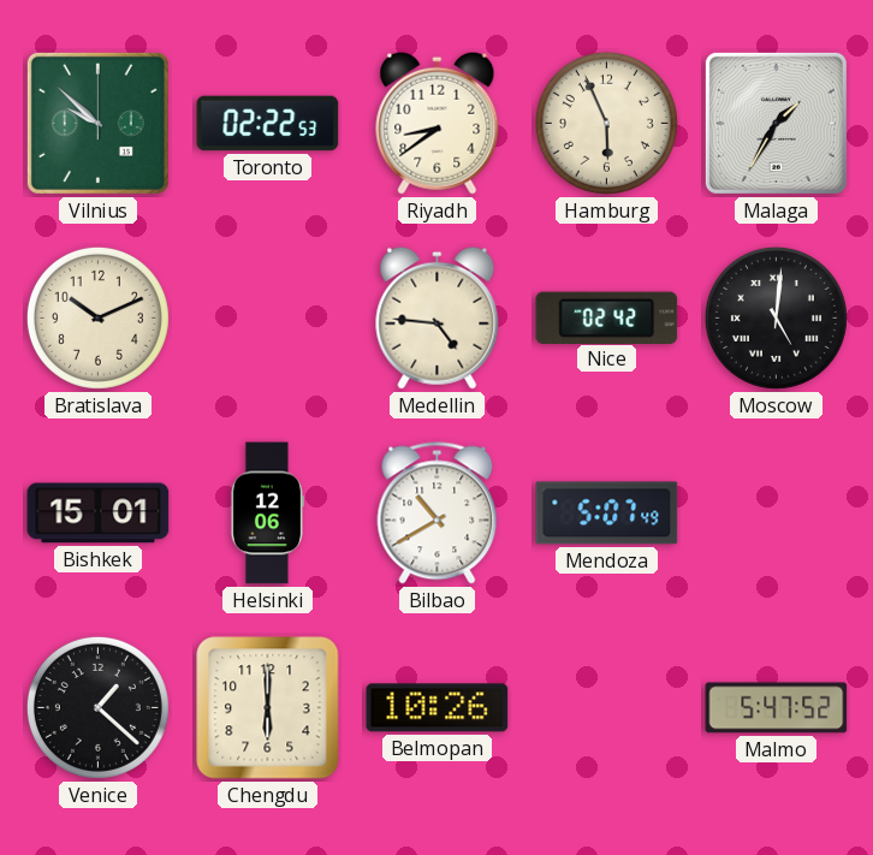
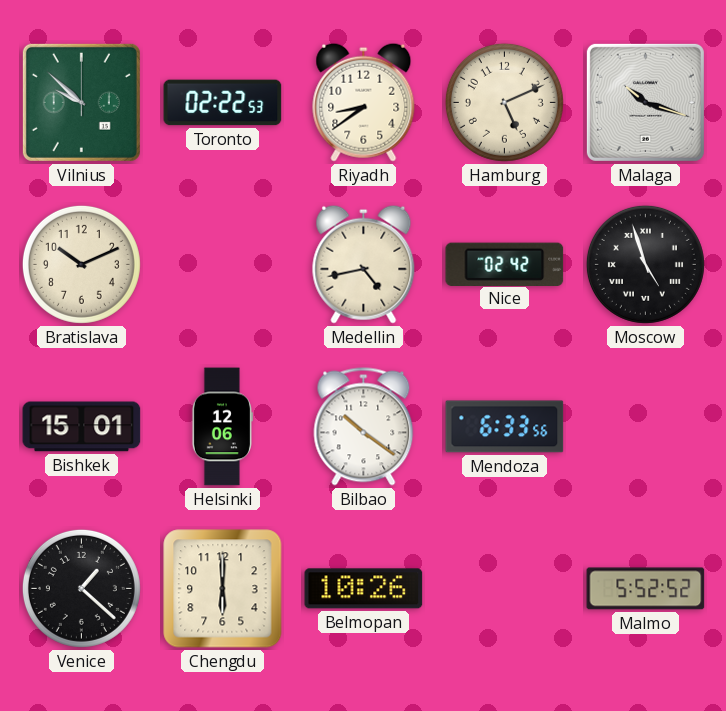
Hamburg: 5:56 -> 5:11 (504, 102)
Malaga: 1:35 -> 10:18 (645, 102)
Medellin: 4:46 -> 4:43 (364, 264)
Moscow: 5:01 -> 4:57 (645, 264)
Bilbao: 10:40 -> 10:21 (364, 427)
Mendoza: 5:07 -> 6:33 (505, 427)
Malmo: 5:47 -> 5:52 (646, 589)
